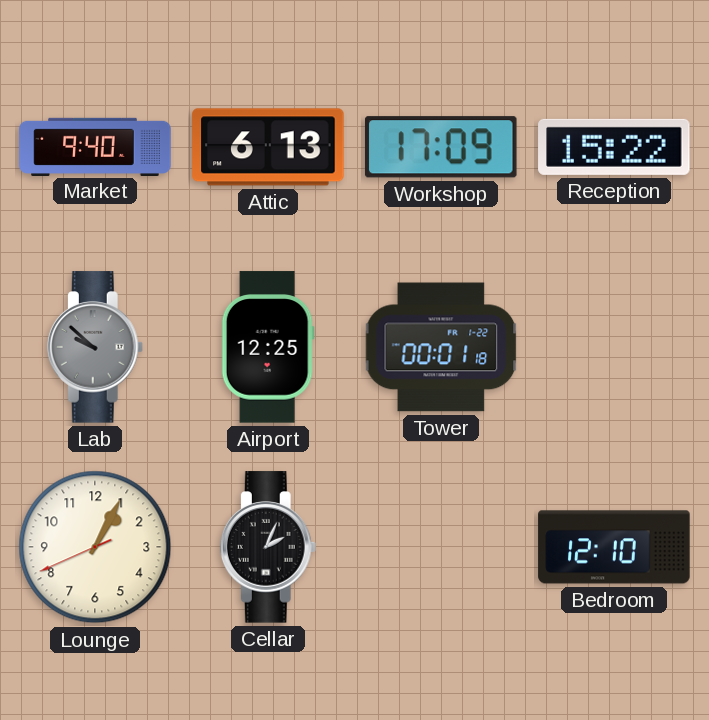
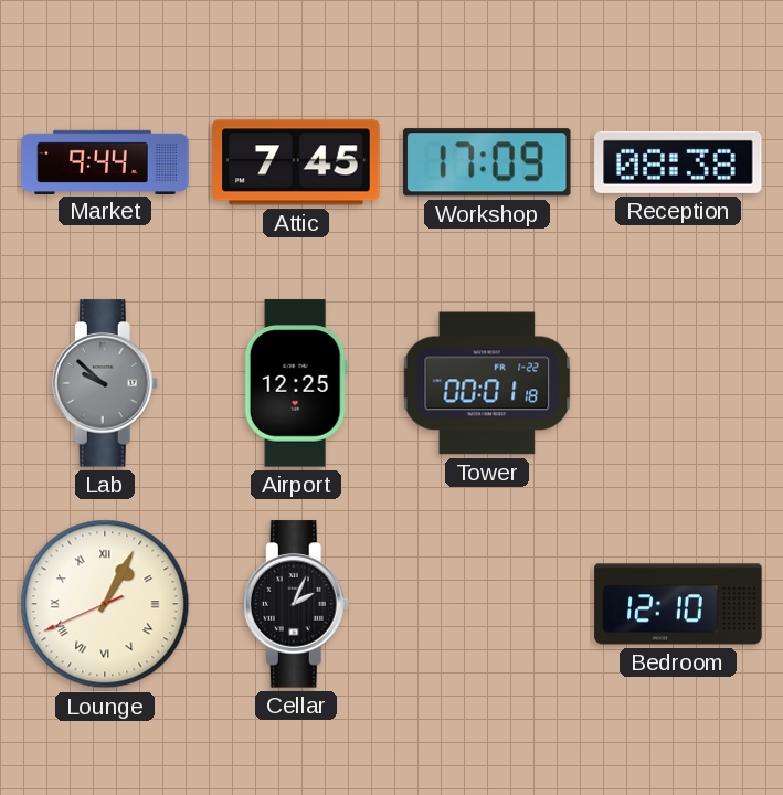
Market: 9:40 -> 9:44 (105, 161)
Attic: 6:13 -> 7:45 (296, 162)
Reception: 15:22 -> 08:38 (678, 162)
Lounge numerals: Arabic -> Roman (105, 604)
